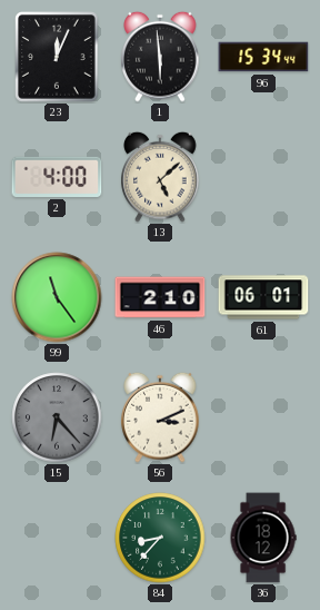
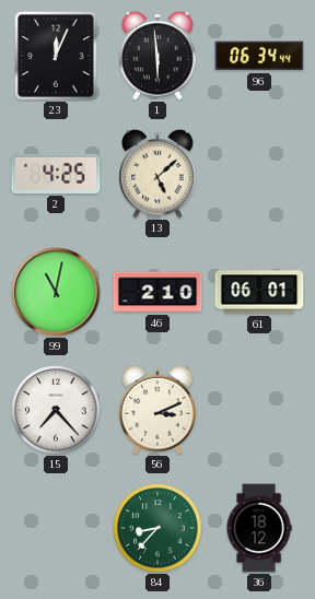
96: 15:34 -> 06:34 (259, 56)
2: 4:00 -> 4:25 (56, 174)
99: 11:24 -> 11:02 (56, 292)
15: 6:23 -> 7:23 (56, 410)
15 dial: grey -> white (56, 410)
